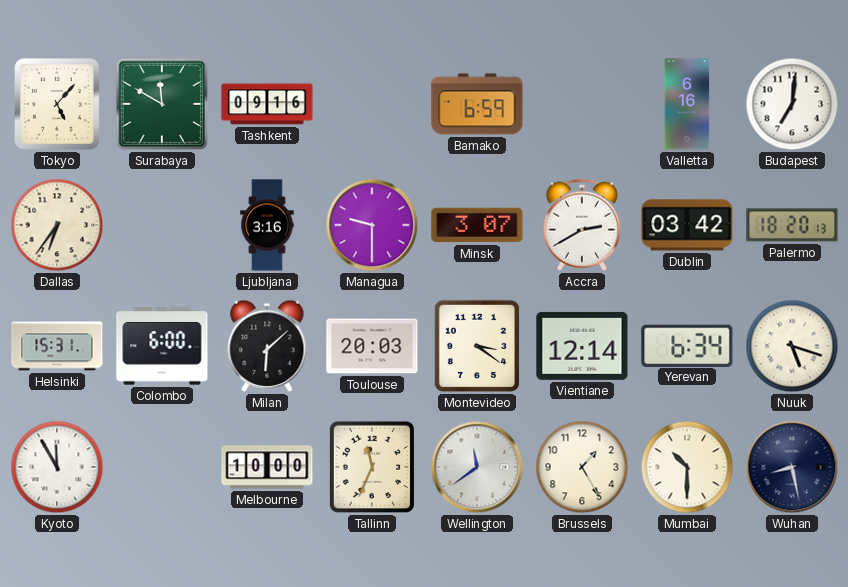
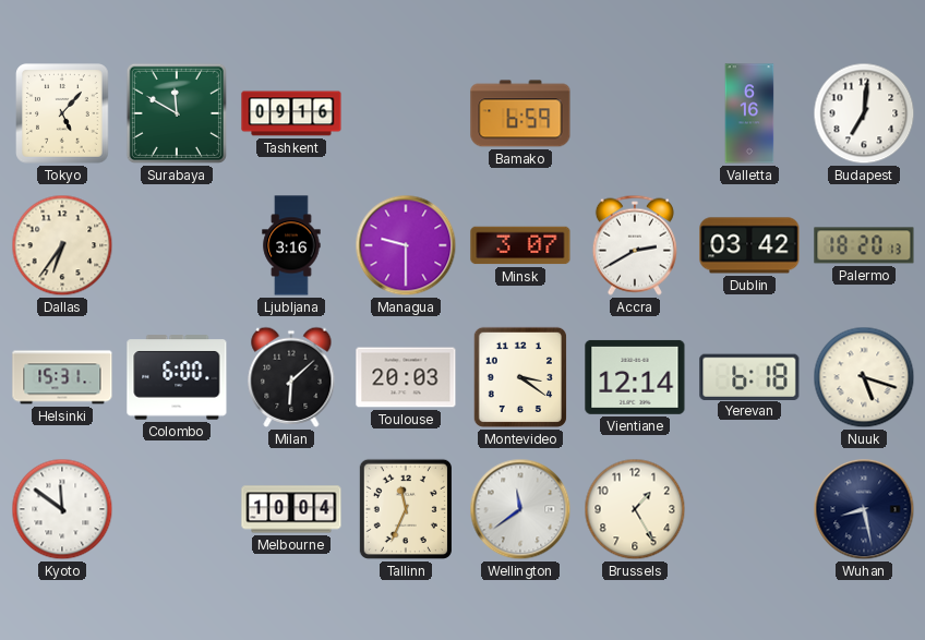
Yerevan: 6:34 -> 6:18 (749, 376)
Kyoto: 11:55 -> 11:51 (62, 509)
Melbourne: 10:00 -> 10:04 (291, 509)
Mumbai: 10:30 -> none (687, 467)
